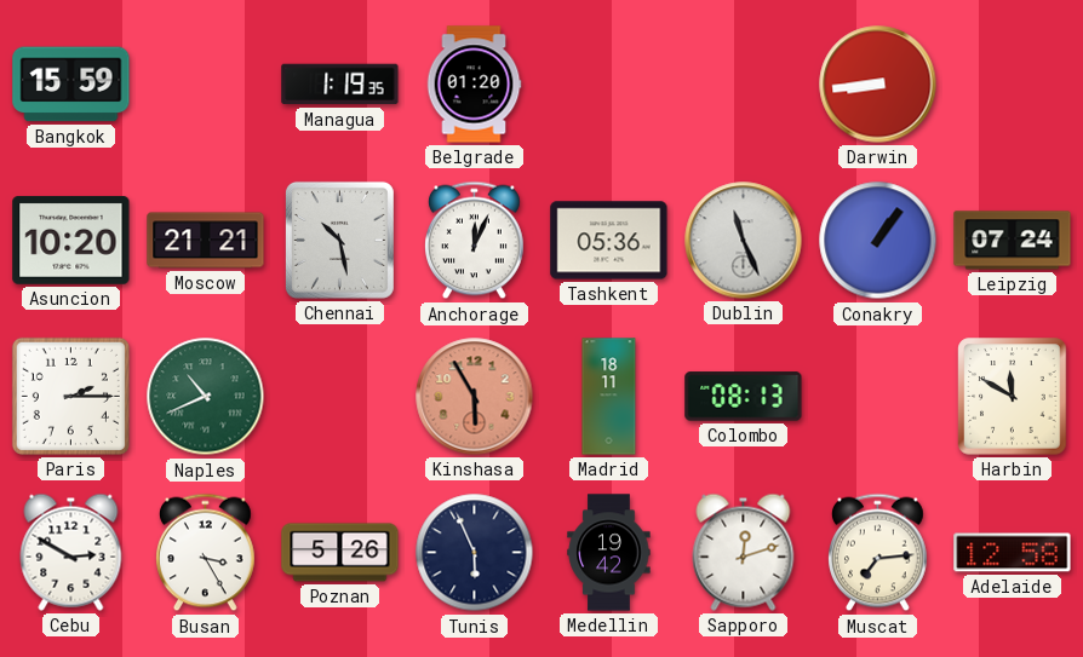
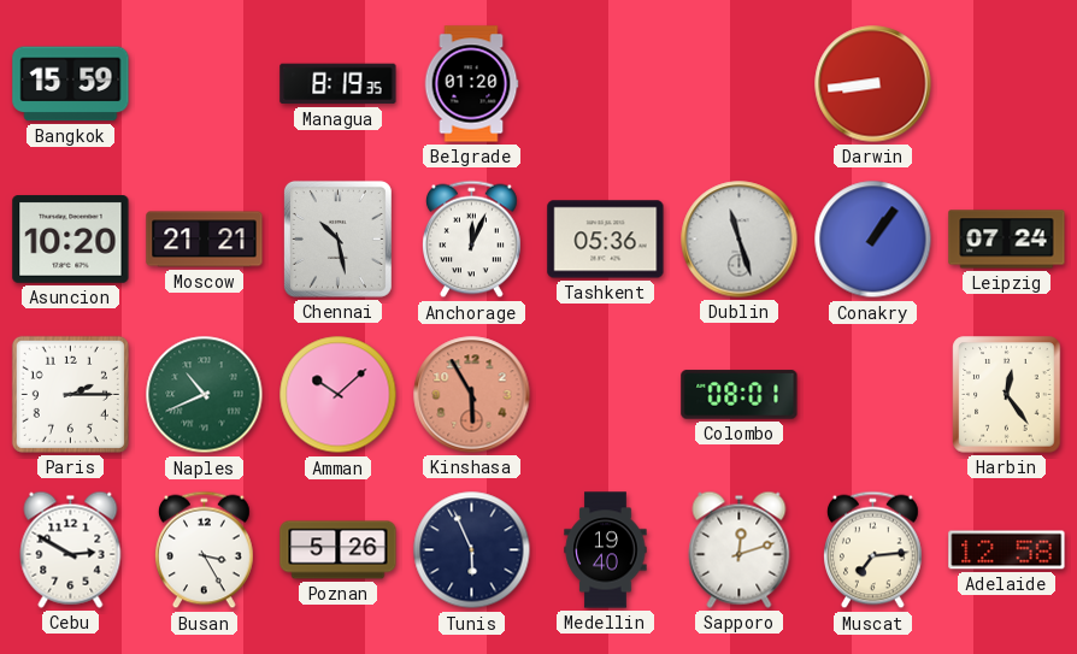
Managua: 1:19 -> 8:19 (339, 84)
Dublin: 11:26 -> 11:27 (740, 240)
Amman: none -> 10:08 (339, 395)
Madrid: 18:11 -> none (609, 397)
Colombo: 08:13 -> 08:01 (740, 395)
Harbin: 11:50 -> 12:24 (1007, 395)
Medellin: 19:42 -> 19:40 (606, 550)
